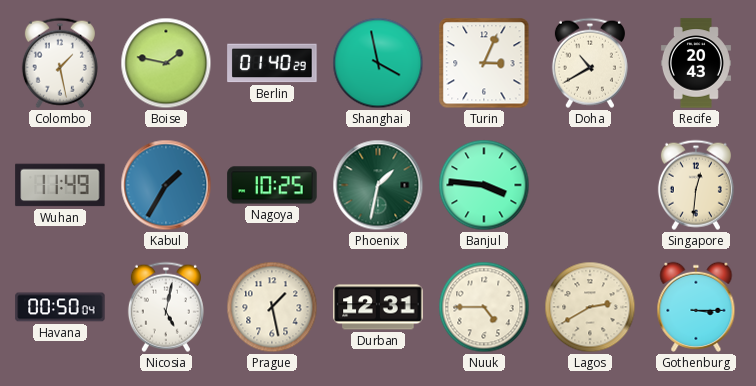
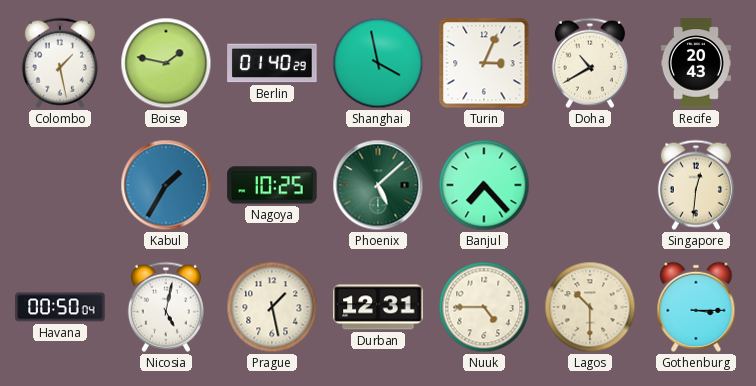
Wuhan: 11:49 -> none (60, 185)
Phoenix: 1:32 -> 5:08 (378, 185)
Banjul: 3:46 -> 7:23 (484, 185)
Lagos: 2:40 -> 10:30 (590, 307)
